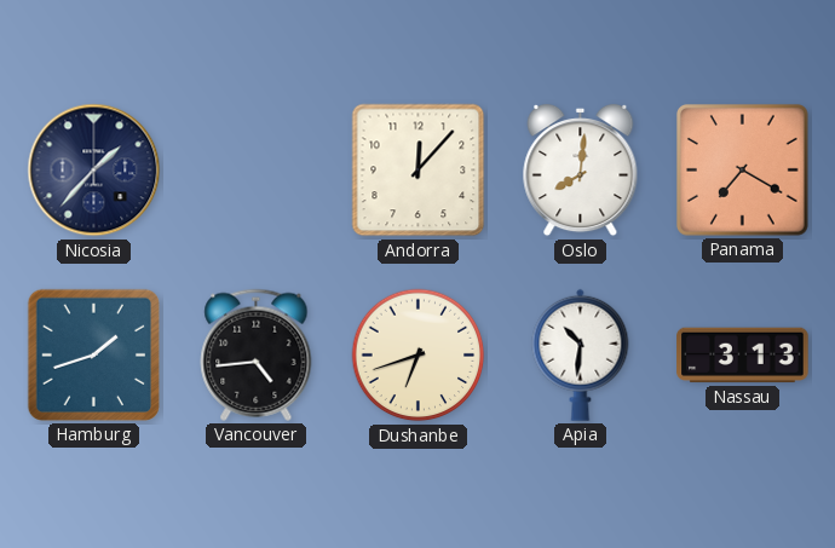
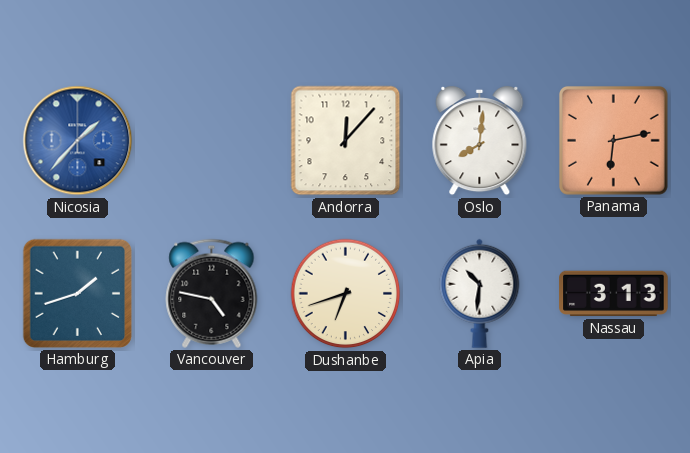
Nicosia dial: navy -> blue (78, 141)
Panama: 7:20 -> 6:13 (613, 140)
Vancouver: 4:44 -> 4:47 (212, 293)
